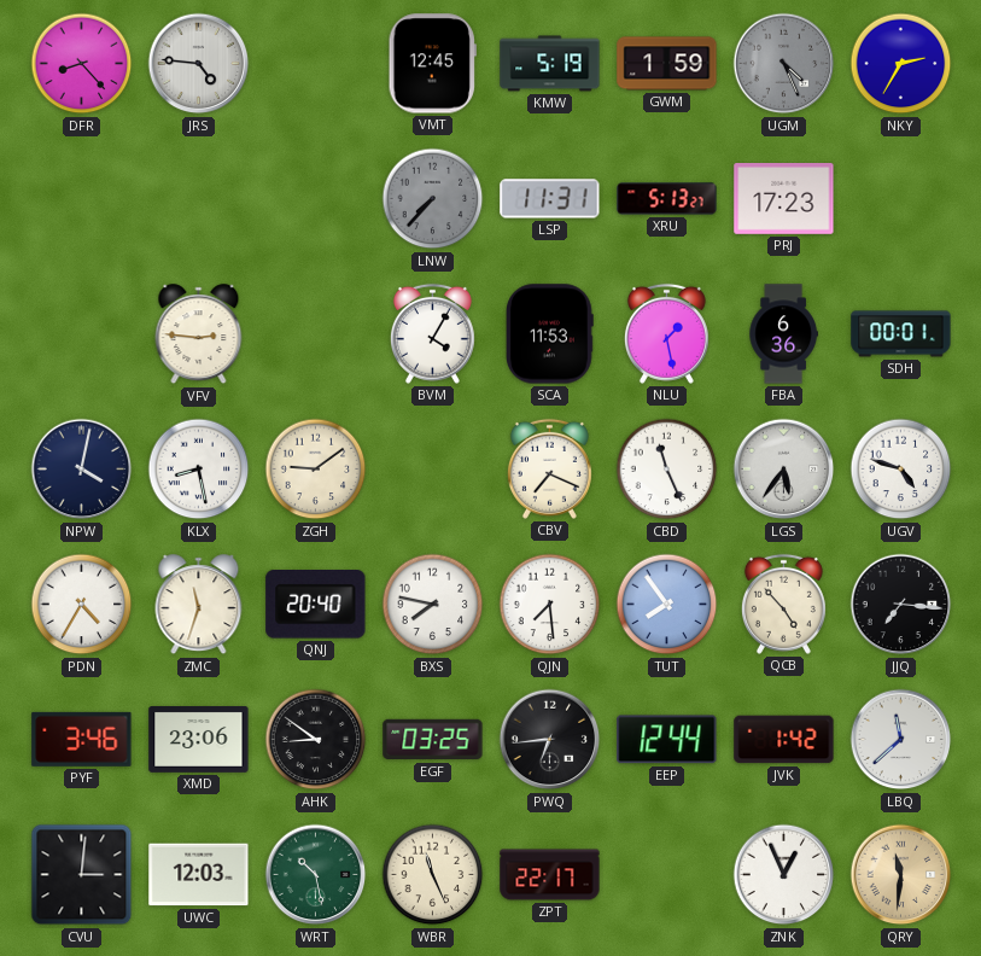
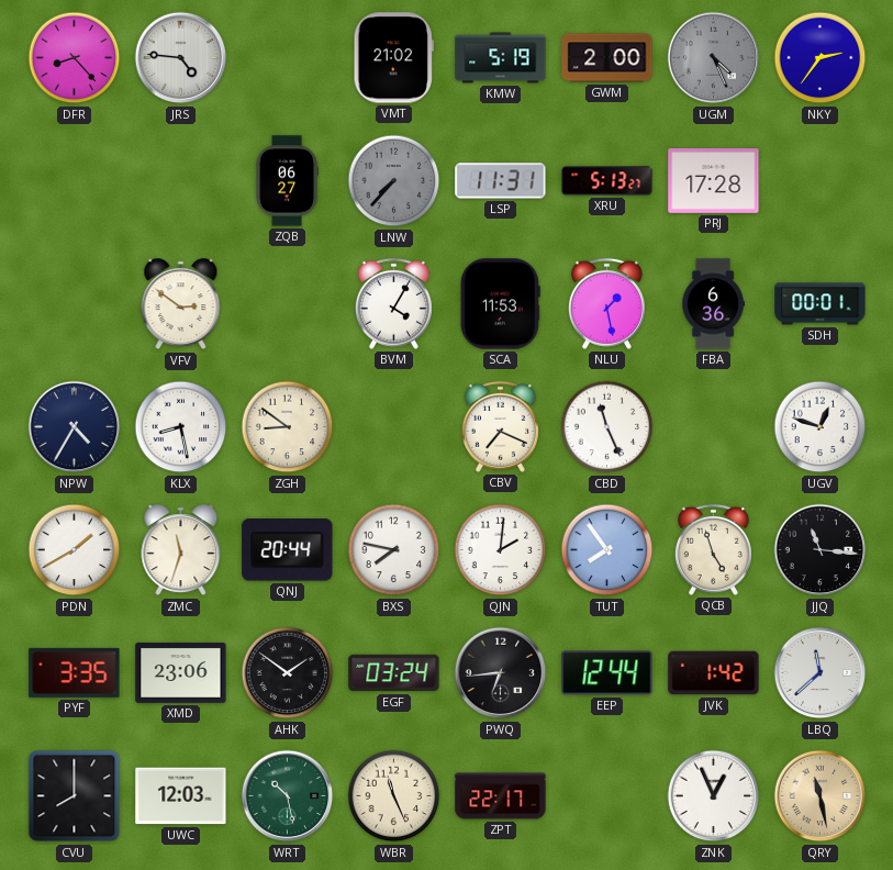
VMT: 12:45 -> 21:02 (393, 58)
GWM: 1:59 -> 2:00 (607, 58)
NKY: 2:35 -> 2:36 (821, 58)
ZQB: none -> 06:27 (287, 181)
PRJ: 17:23 -> 17:28 (714, 181)
VFV: 2:46 -> 2:51 (181, 304)
NPW: 4:02 -> 4:35 (75, 427)
ZGH: 9:09 -> 8:51 (288, 427)
LGS: 5:36 -> none (784, 470)
UGV: 4:48 -> 12:48 (821, 427)
PDN: 4:35 -> 1:40 (75, 550)
QNJ: 20:40 -> 20:44 (288, 550)
QJN: 7:29 -> 2:01 (501, 550)
QCB: 4:53 -> 4:57 (713, 549)
JJQ: 7:16 -> 11:16 (821, 550)
PYF: 3:46 -> 3:35 (75, 672)
AHK: 8:51 -> 1:51 (288, 673)
EGF: 03:25 -> 03:24 (394, 673)
CVU: 3:01 -> 8:00 (75, 796)
QRY: 11:31 -> 11:28 (821, 796)
